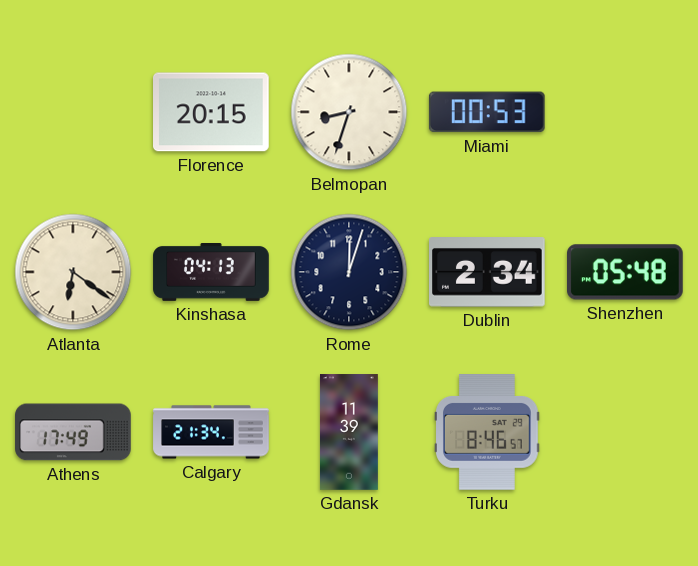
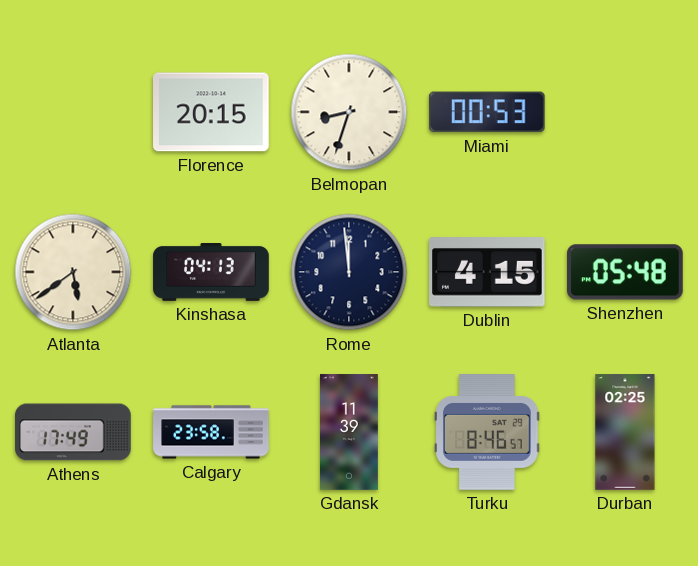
Atlanta: 6:21 -> 5:39 (73, 272)
Rome: 12:03 -> 11:59 (349, 272)
Dublin: 2:34 -> 4:15 (488, 272)
Calgary: 21:34 -> 23:58 (211, 432)
Durban: none -> 02:25 (625, 432)
